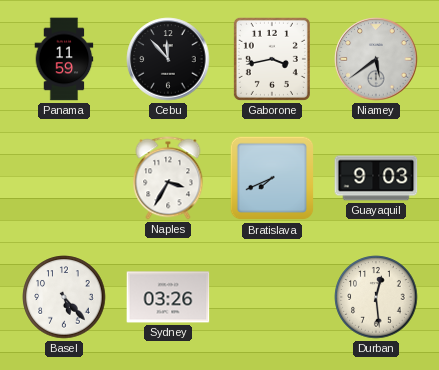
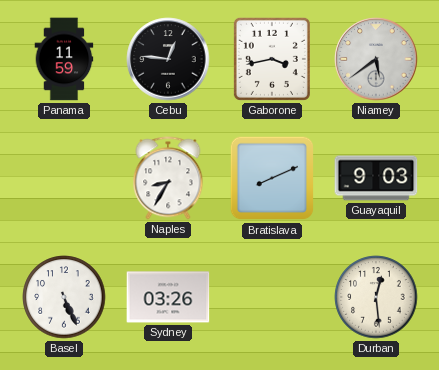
Cebu: 11:53 -> 12:46 (168, 59)
Naples: 3:35 -> 8:35 (168, 178)
Bratislava: 7:41 -> 8:11 (272, 178)
Basel: 5:23 -> 5:26 (64, 297)
